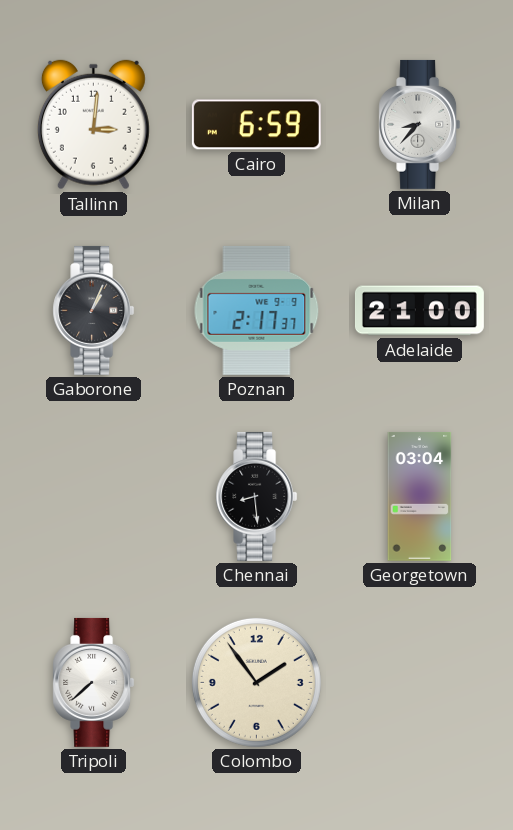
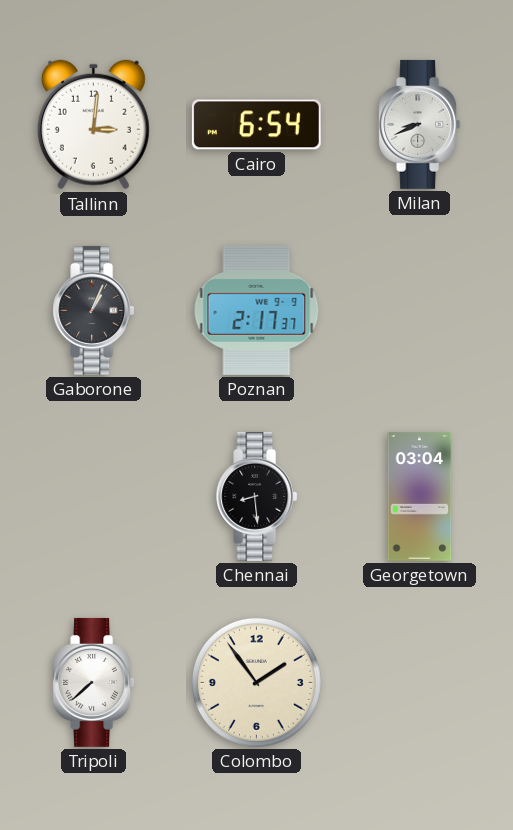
Cairo: 6:59 -> 6:54 (256, 125)
Milan: 8:37 -> 8:41 (420, 124)
Adelaide: 21:00 -> none (419, 311)
